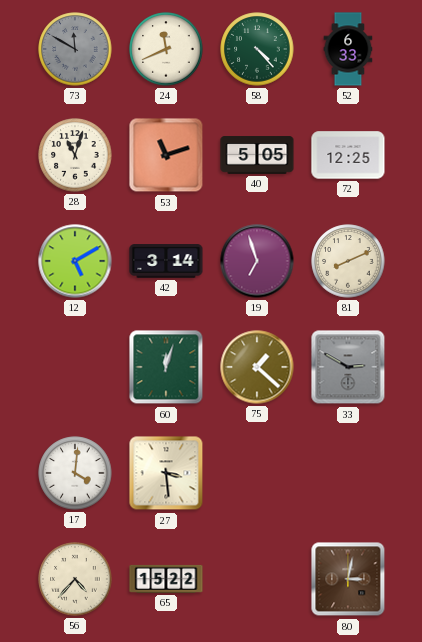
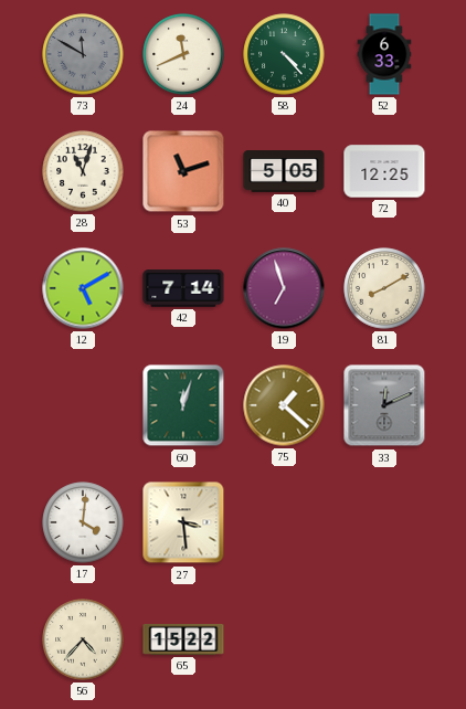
42: 3:14 -> 7:14 (183, 288)
81: 8:11 -> 8:10 (384, 288)
33: 2:50 -> 12:11 (384, 405)
80: 3:02 -> none (348, 579)
